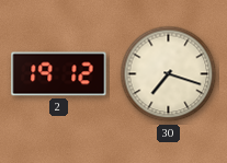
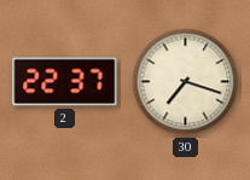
2: 19:12 -> 22:37 (65, 82)
